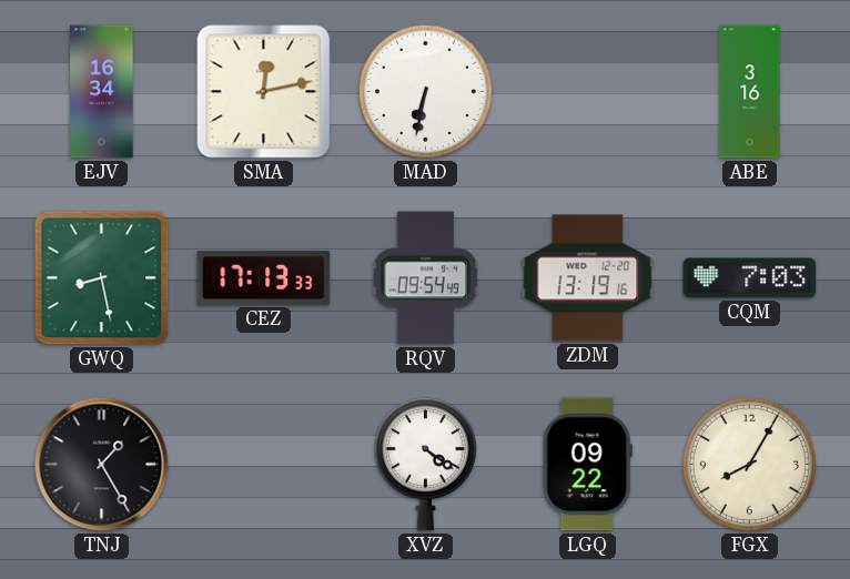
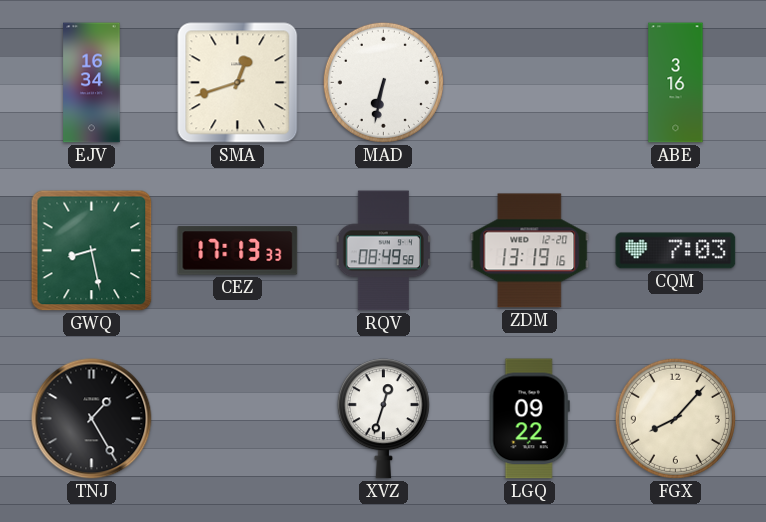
SMA: 12:13 -> 12:42 (238, 83)
RQV: 09:54 -> 08:49 (383, 251)
XVZ: 4:21 -> 12:33 (383, 419)
FGX: 8:05 -> 8:07 (675, 418)
